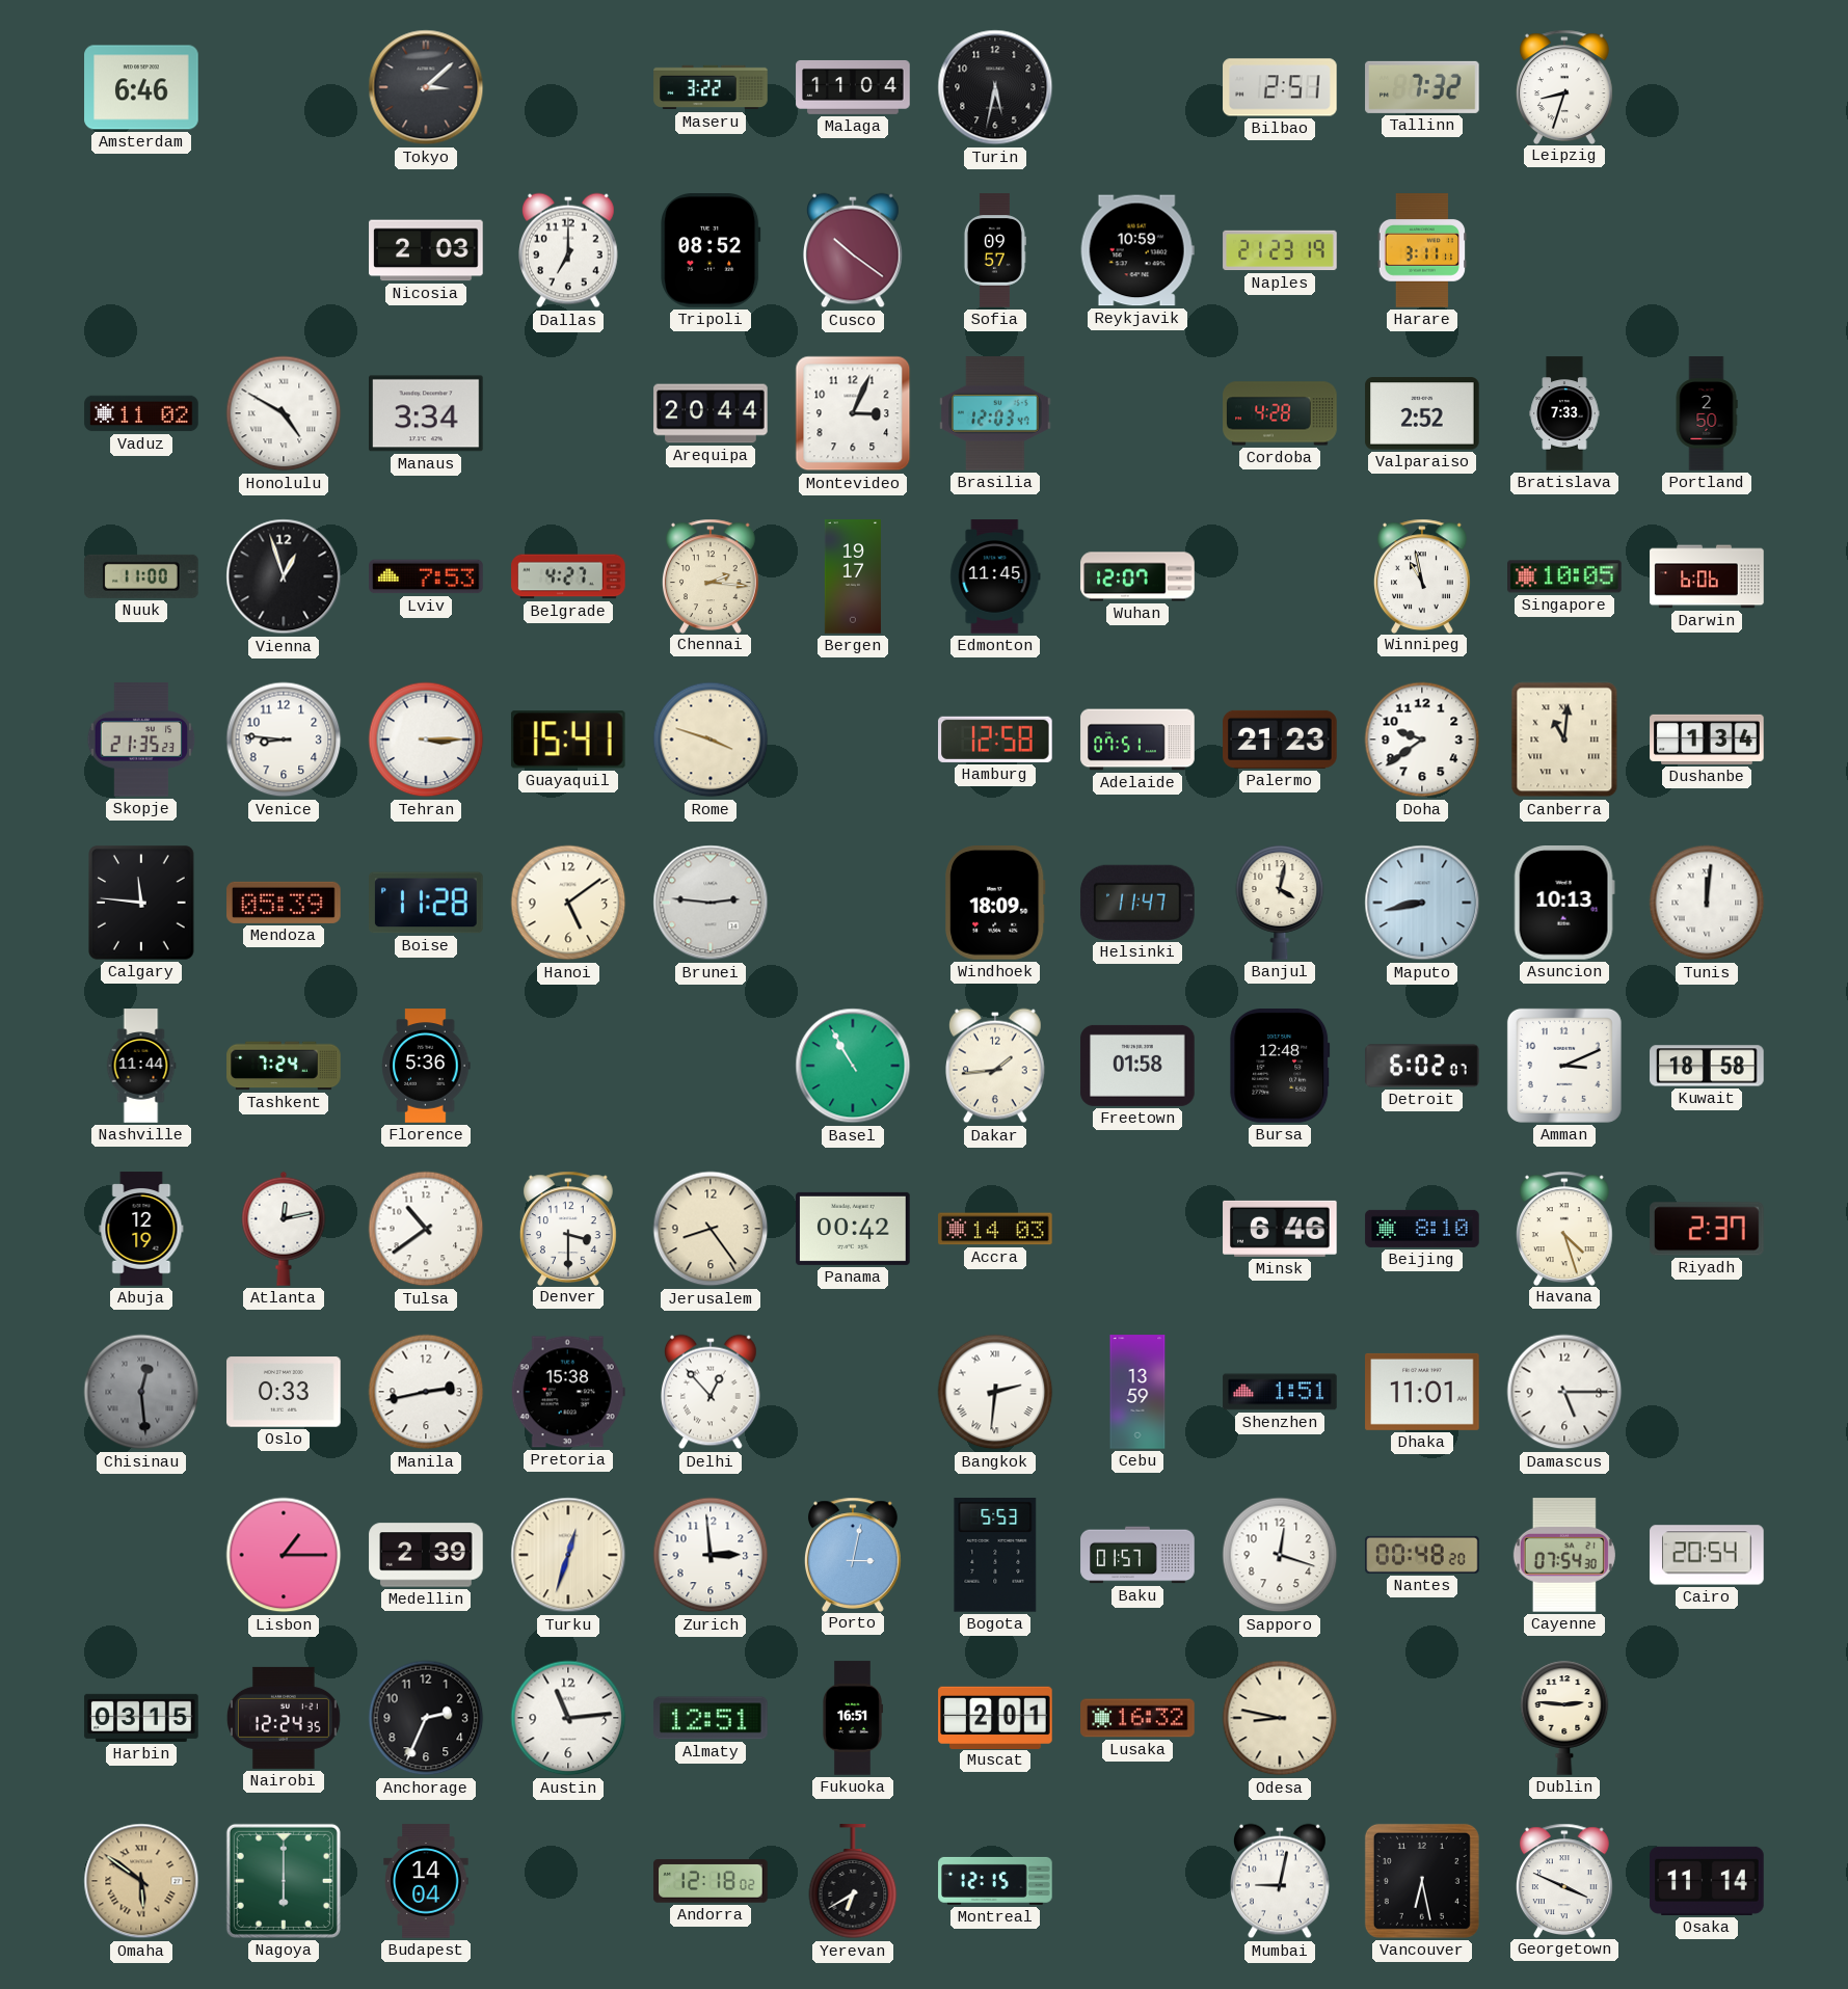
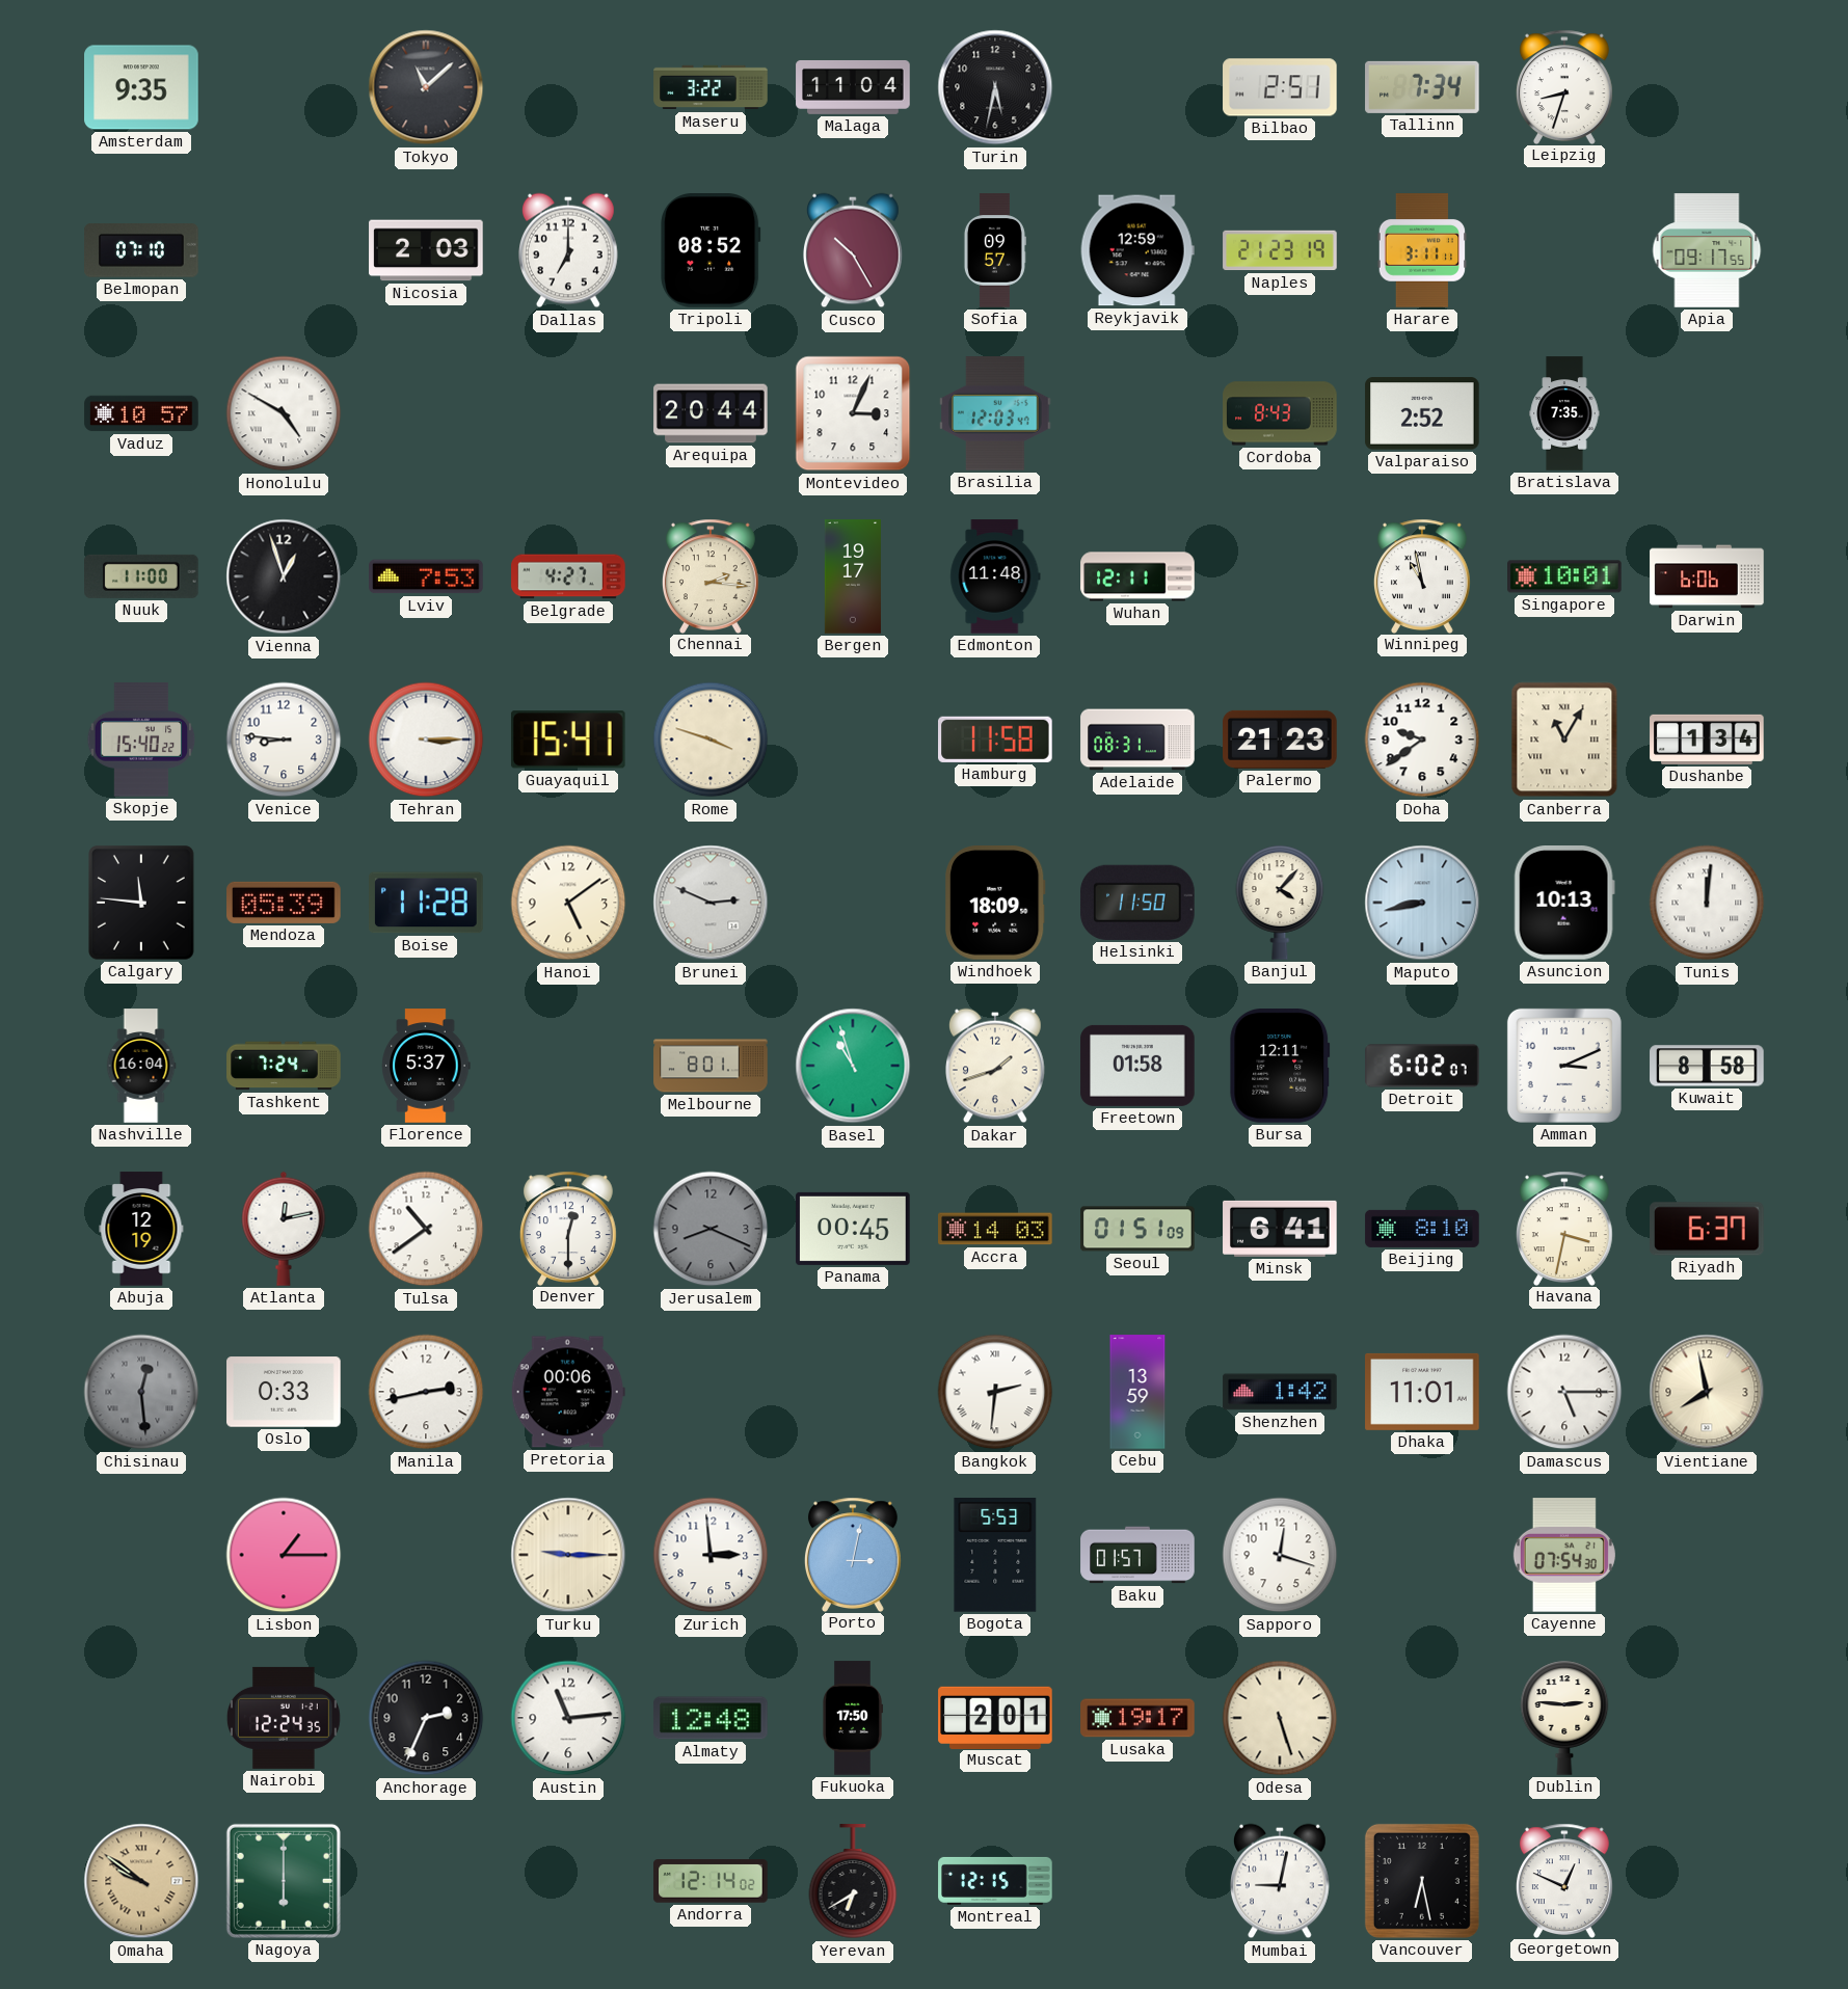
Amsterdam: 6:46 -> 9:35 (141, 87)
Tokyo: 3:08 -> 11:08 (426, 87)
Tallinn: 7:32 -> 7:34 (1422, 87)
Belmopan: none -> 07:10 (141, 250)
Cusco: 10:21 -> 10:25 (854, 250)
Reykjavik: 10:59 -> 12:59 (1137, 250)
Apia: none -> 09:17 (1707, 250)
Vaduz: 11:02 -> 10:57 (141, 413)
Manaus: 3:34 -> none (426, 413)
Cordoba: 4:28 -> 8:43 (1280, 413)
Bratislava: 7:33 -> 7:35 (1564, 413)
Portland: 2:50 -> none (1707, 413)
Edmonton: 11:45 -> 11:48 (995, 576)
Wuhan: 12:07 -> 12:11 (1137, 576)
Singapore: 10:05 -> 10:01 (1564, 576)
Skopje: 21:35 -> 15:40 (141, 740)
Hamburg: 12:58 -> 11:58 (996, 740)
Adelaide: 07:51 -> 08:31 (1137, 740)
Canberra: 11:01 -> 11:05 (1564, 740)
Brunei: 2:46 -> 2:49 (711, 903)
Helsinki: 11:47 -> 11:50 (1137, 903)
Banjul: 4:02 -> 4:07 (1280, 903)
Nashville: 11:44 -> 16:04 (141, 1066)
Florence: 5:36 -> 5:37 (426, 1066)
Melbourne: none -> 8:01 (711, 1066)
Basel: 10:55 -> 10:57 (853, 1066)
Dakar: 1:44 -> 1:42 (996, 1066)
Bursa: 12:48 -> 12:11 (1280, 1066)
Kuwait: 18:58 -> 8:58 (1707, 1066)
Denver: 3:30 -> 12:30 (568, 1228)
Jerusalem: 8:24 -> 8:19 (711, 1229)
Jerusalem dial: cream -> grey (711, 1229)
Panama: 00:42 -> 00:45 (853, 1229)
Seoul: none -> 01:51 (1137, 1229)
Minsk: 6:46 -> 6:41 (1280, 1229)
Havana: 4:27 -> 3:32 (1564, 1228)
Riyadh: 2:37 -> 6:37 (1707, 1229)
Pretoria: 15:38 -> 00:06 (568, 1392)
Delhi: 12:53 -> none (712, 1392)
Shenzhen: 1:51 -> 1:42 (1280, 1392)
Vientiane: none -> 7:58 (1707, 1392)
Medellin: 2:39 -> none (426, 1555)
Turku: 12:33 -> 9:15 (568, 1555)
Nantes: 00:48 -> none (1422, 1555)
Cairo: 20:54 -> none (1707, 1555)
Harbin: 03:15 -> none (141, 1718)
Almaty: 12:51 -> 12:48 (711, 1718)
Fukuoka: 16:51 -> 17:50 (853, 1718)
Lusaka: 16:32 -> 19:17 (1137, 1718)
Odesa: 8:47 -> 5:27 (1280, 1718)
Omaha: 5:51 -> 9:51 (141, 1881)
Budapest: 14:04 -> none (426, 1881)
Andorra: 12:18 -> 12:14 (711, 1882)
Georgetown: 3:49 -> 12:49 (1564, 1880)
Osaka: 11:14 -> none (1707, 1881)
